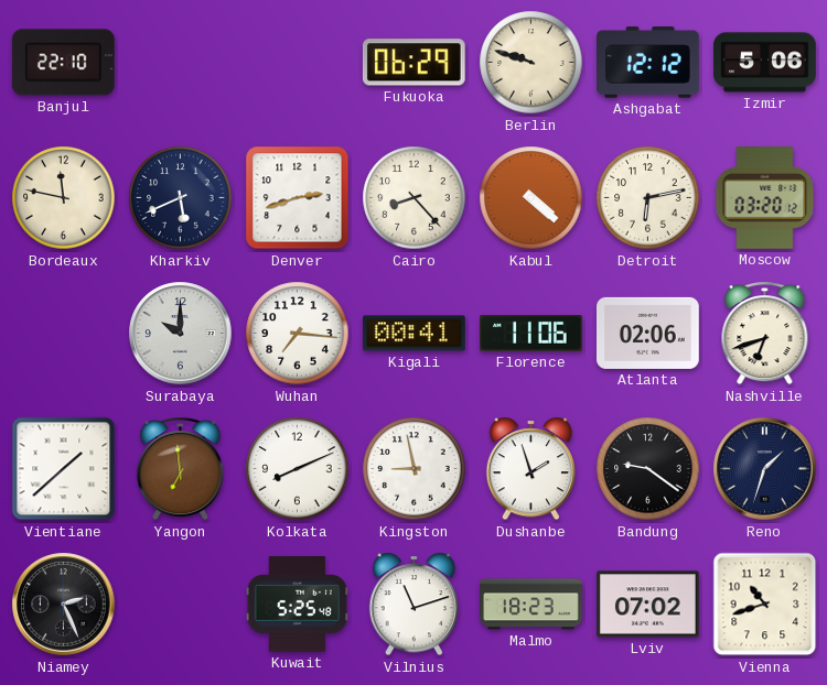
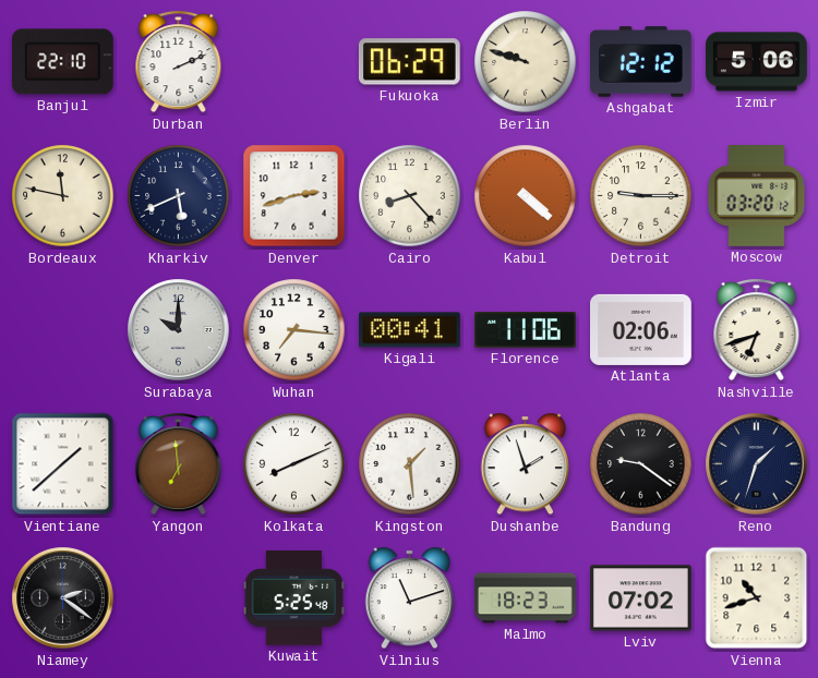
Durban: none -> 2:11 (179, 62)
Detroit: 6:13 -> 9:15 (641, 196)
Kingston: 8:58 -> 1:29 (410, 464)
Niamey: 2:26 -> 2:21 (63, 598)
